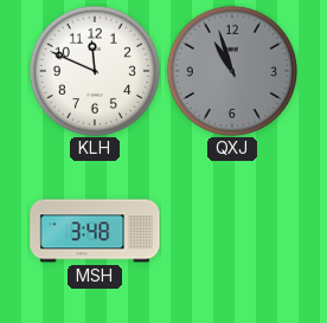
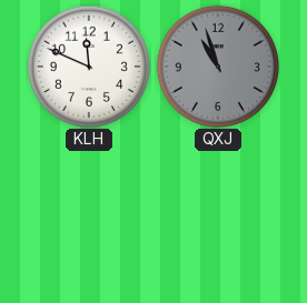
MSH: 3:48 -> none (95, 231)
